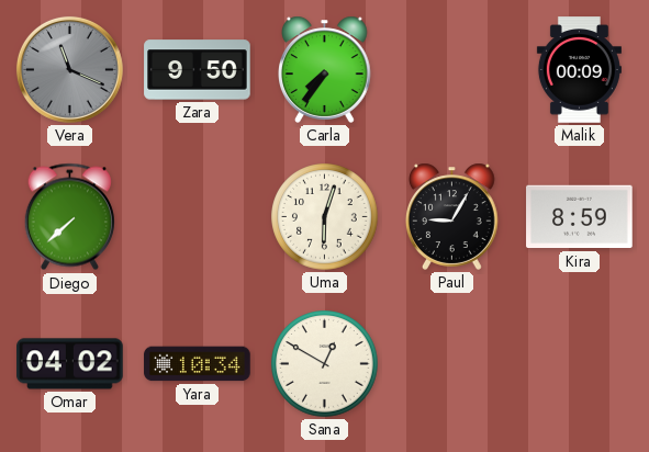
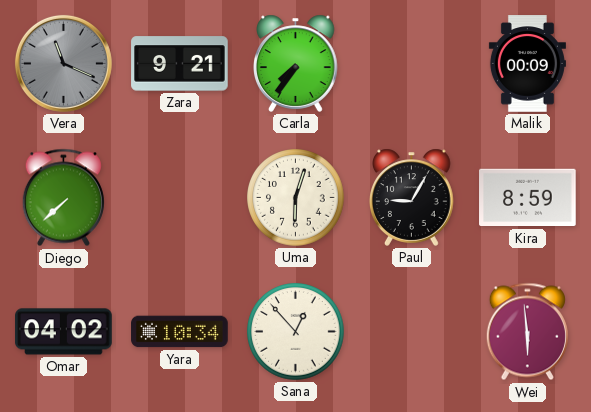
Zara: 9:50 -> 9:21 (180, 64)
Sana: 12:50 -> 12:53 (296, 332)
Wei: none -> 5:59 (527, 332)
